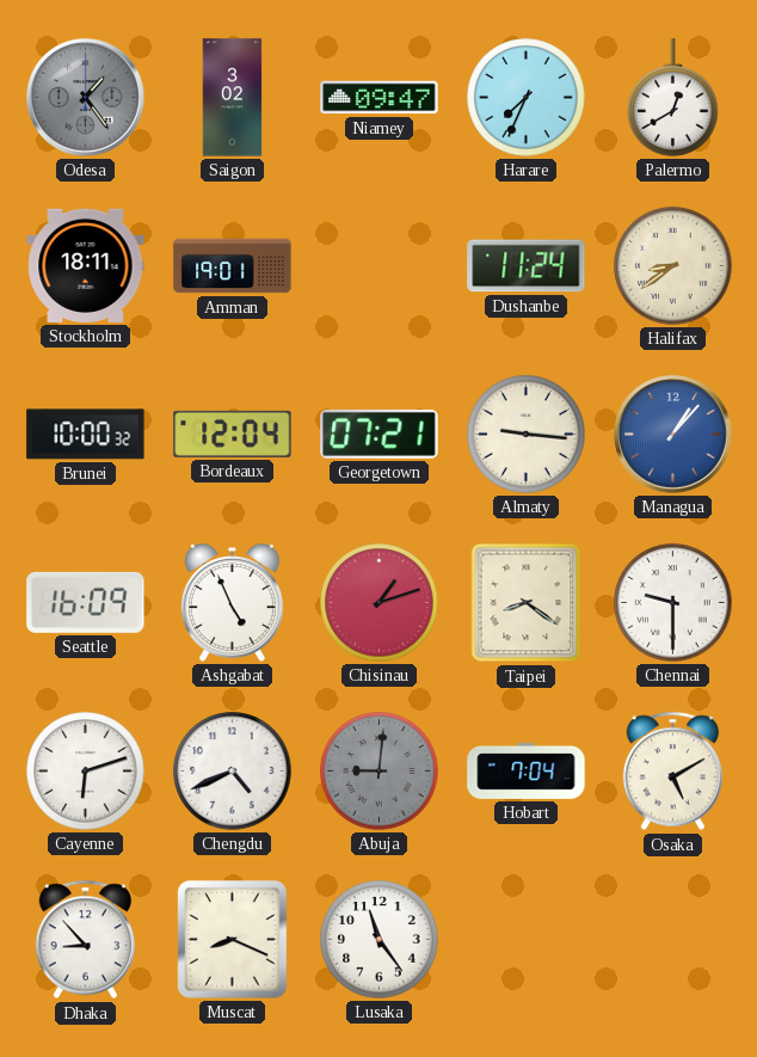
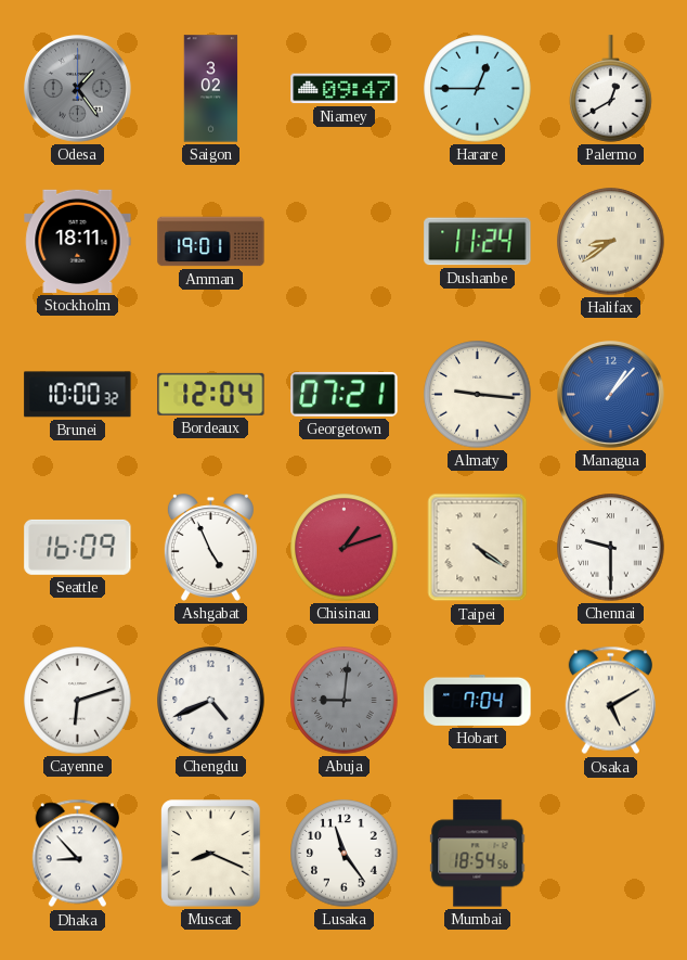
Harare: 7:34 -> 12:45 (478, 89)
Taipei: 8:21 -> 4:21 (478, 548)
Mumbai: none -> 18:54 (478, 854)
